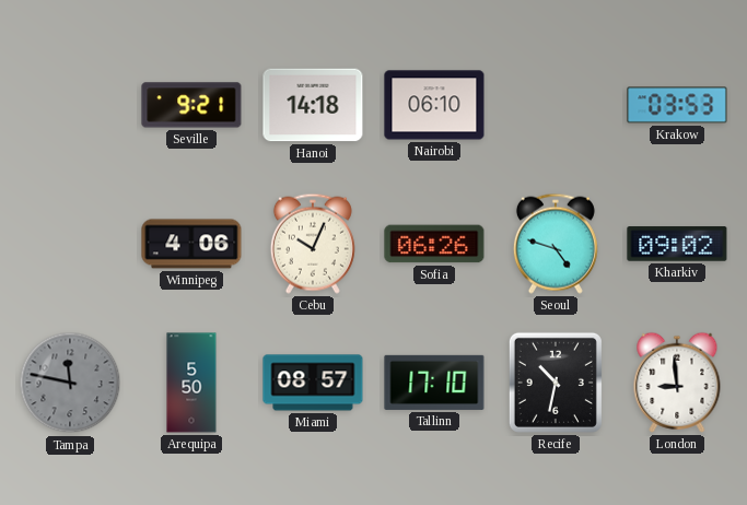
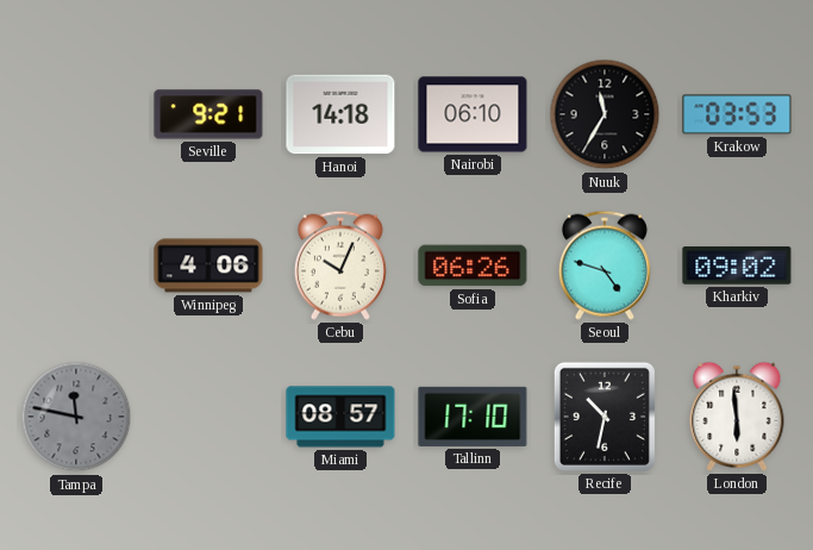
Nuuk: none -> 11:35 (605, 114)
Arequipa: 5:50 -> none (191, 383)
London: 8:59 -> 5:59 (737, 417)
